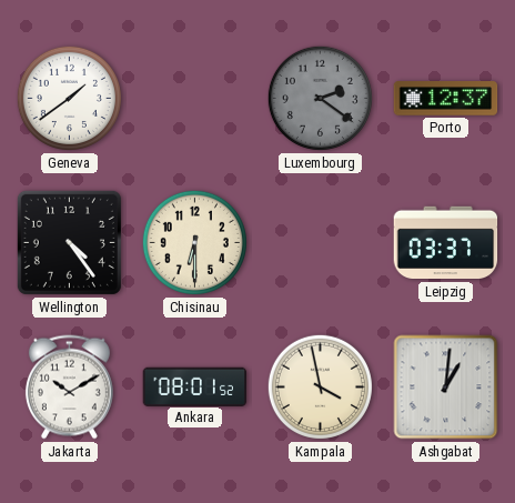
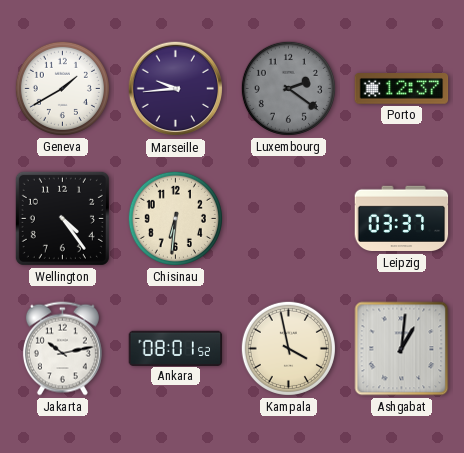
Geneva: 1:39 -> 1:40 (62, 88)
Marseille: none -> 9:44 (176, 89)
Chisinau: 6:30 -> 6:31 (175, 218)
Jakarta: 10:10 -> 10:13 (62, 349)
